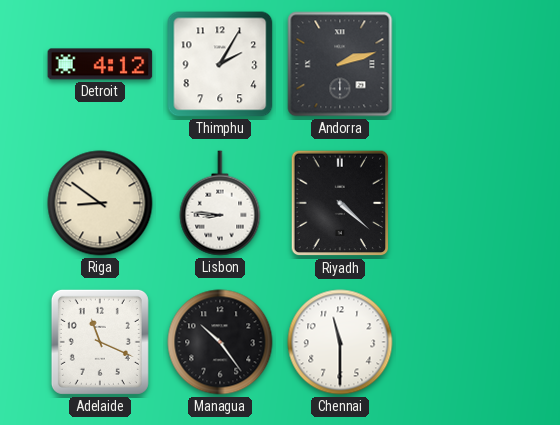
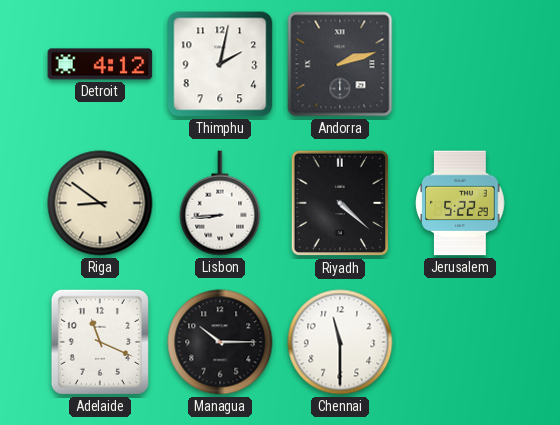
Thimphu: 2:05 -> 2:02 (220, 64)
Lisbon: 8:46 -> 8:44 (220, 203)
Jerusalem: none -> 5:22 (460, 203)
Managua: 10:24 -> 10:15 (220, 342)
